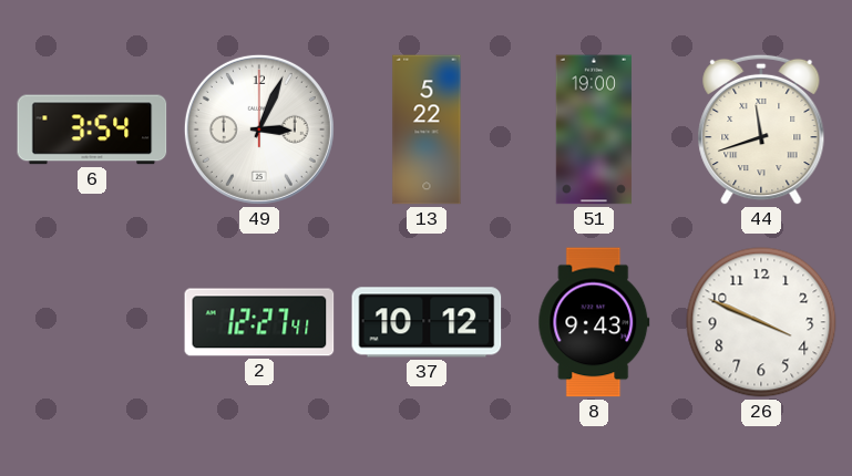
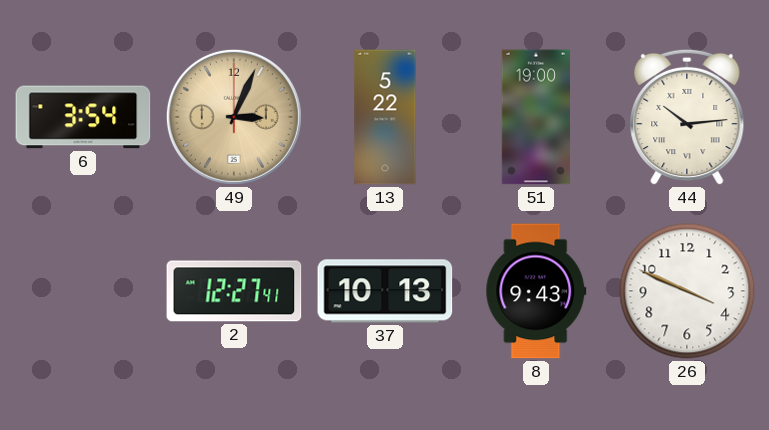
49 dial: white -> champagne (234, 117)
44: 11:42 -> 10:14 (687, 117)
37: 10:12 -> 10:13 (385, 291)
